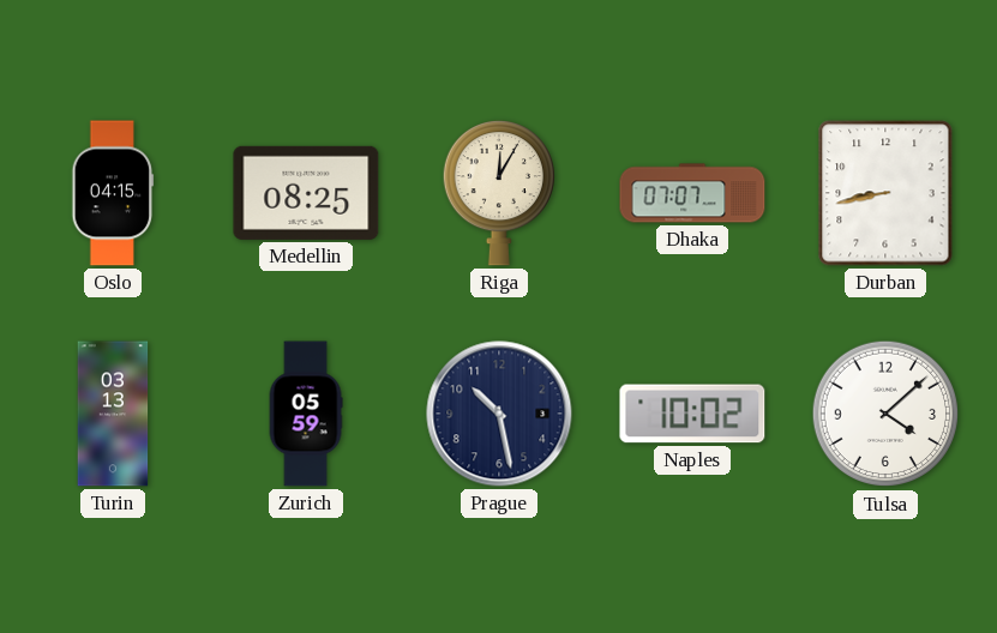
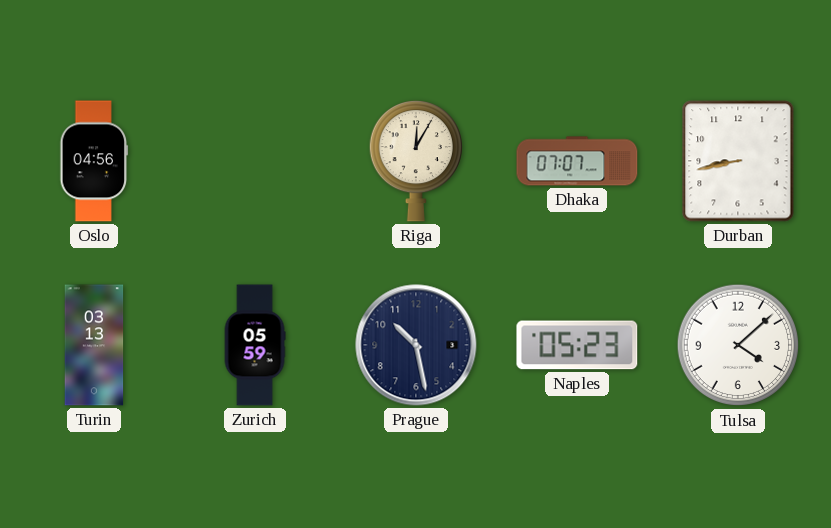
Oslo: 04:15 -> 04:56 (94, 161)
Medellin: 08:25 -> none (306, 193)
Naples: 10:02 -> 05:23 (577, 345)
